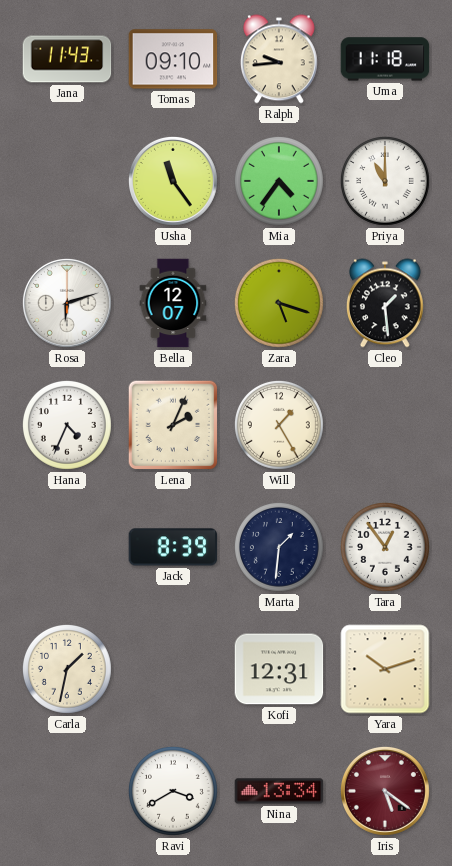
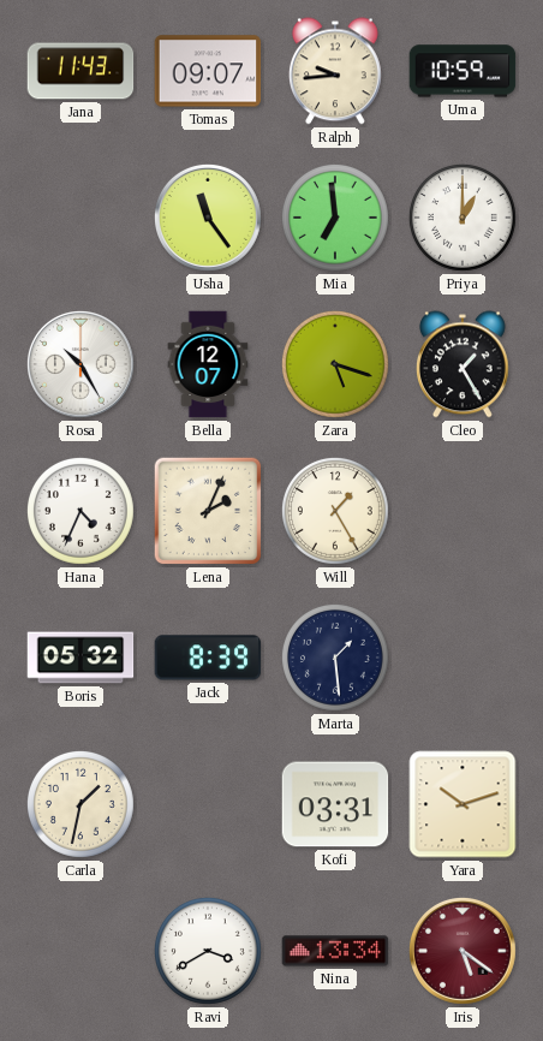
Tomas: 09:10 -> 09:07 (208, 71)
Uma: 11:18 -> 10:59 (463, 71)
Mia: 4:36 -> 6:59 (335, 218)
Priya: 11:00 -> 1:00 (463, 218)
Rosa: 6:12 -> 10:25 (80, 364)
Cleo: 1:29 -> 1:25 (463, 364)
Boris: none -> 05:32 (80, 658)
Marta: 1:31 -> 1:29 (335, 658)
Tara: 12:54 -> none (385, 547)
Kofi: 12:31 -> 03:31 (335, 804)
